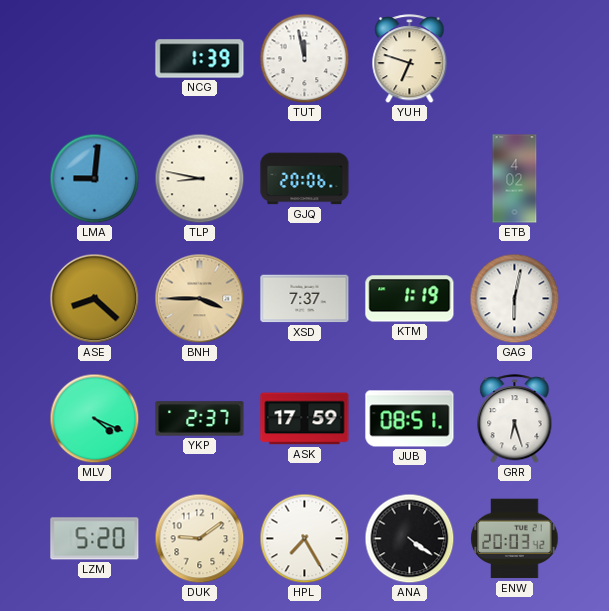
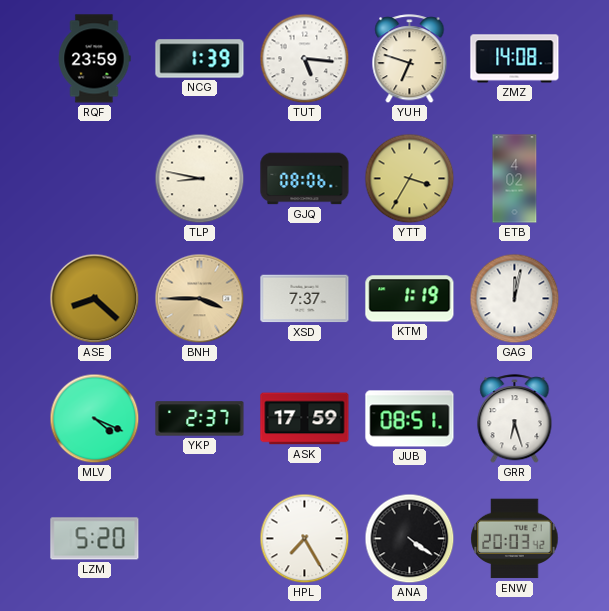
RQF: none -> 23:59 (94, 59)
TUT: 11:58 -> 5:16 (305, 59)
ZMZ: none -> 14:08 (515, 59)
LMA: 9:01 -> none (95, 179)
GJQ: 20:06 -> 08:06 (305, 179)
YTT: none -> 3:35 (410, 179)
GAG: 6:02 -> 12:02 (515, 299)
DUK: 9:09 -> none (200, 539)
